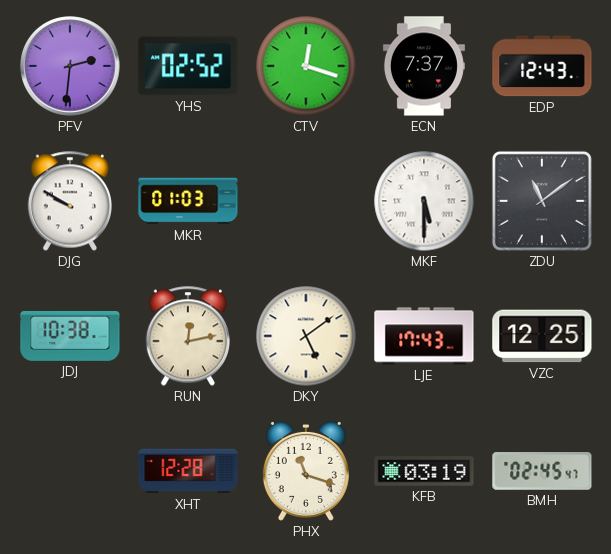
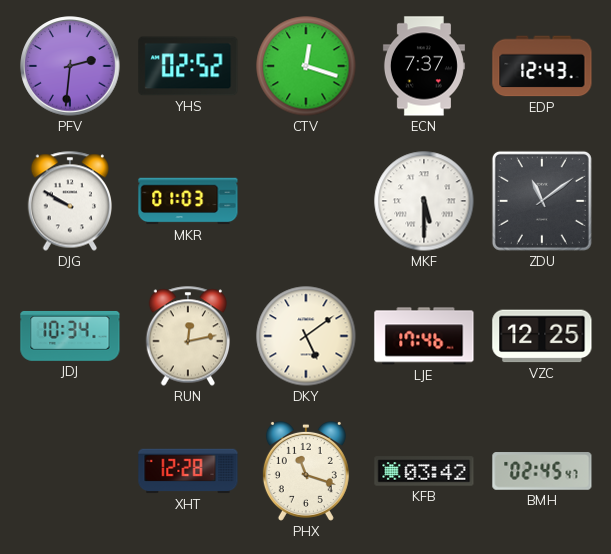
JDJ: 10:38 -> 10:34 (70, 336)
LJE: 17:43 -> 17:46 (424, 336)
KFB: 03:19 -> 03:42 (424, 471)
